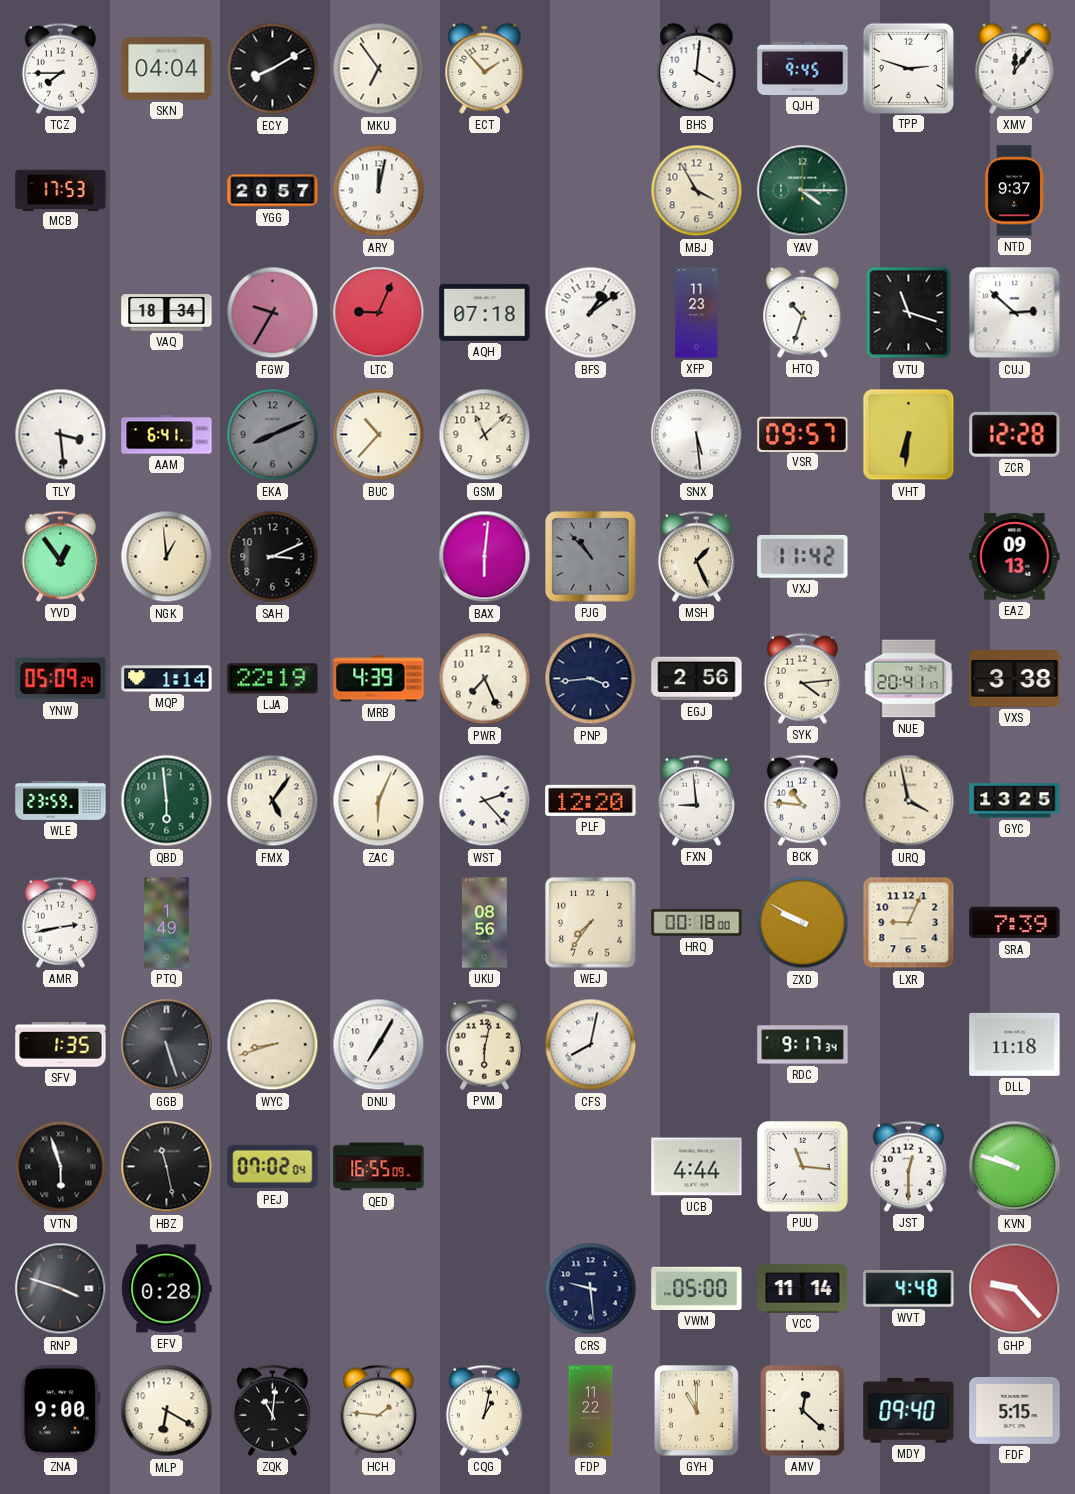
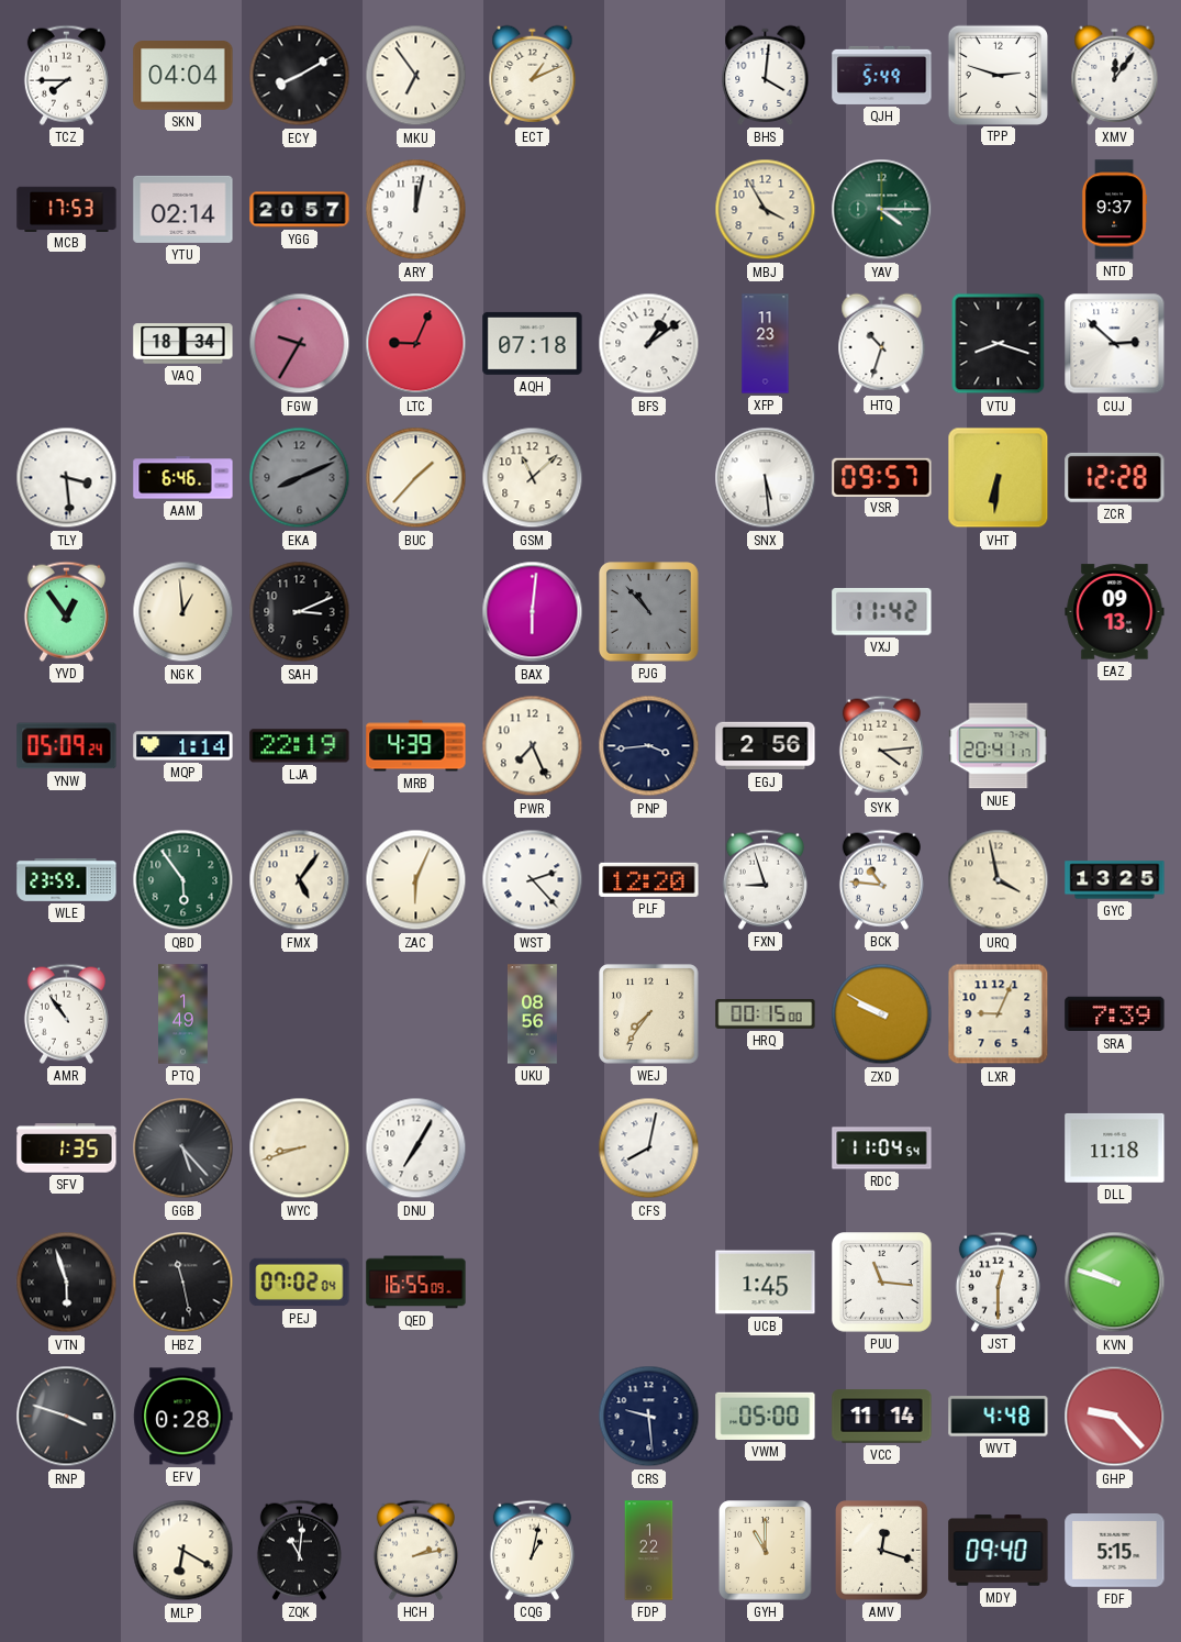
ECT: 1:53 -> 1:11 (533, 75)
QJH: 9:45 -> 5:49 (882, 75)
YTU: none -> 02:14 (183, 209)
VTU: 11:18 -> 8:18 (999, 344)
AAM: 6:41 -> 6:46 (183, 478)
BUC: 10:37 -> 1:37 (416, 478)
MSH: 1:26 -> none (696, 556)
VXS: 3:38 -> none (1015, 679)
QBD: 5:59 -> 5:54 (183, 880)
FXN: 8:59 -> 8:57 (765, 879)
AMR: 2:43 -> 10:54 (66, 1013)
HRQ: 00:18 -> 00:15 (766, 1013)
GGB: 5:27 -> 5:23 (183, 1149)
PVM: 6:02 -> none (484, 1044)
RDC: 9:17 -> 11:04 (882, 1149)
UCB: 4:44 -> 1:45 (766, 1283)
ZNA: 9:00 -> none (61, 1411)
HCH: 1:46 -> 2:13 (415, 1550)
FDP: 11:22 -> 1:22 (649, 1551)
AMV: 12:22 -> 12:18 (882, 1551)
